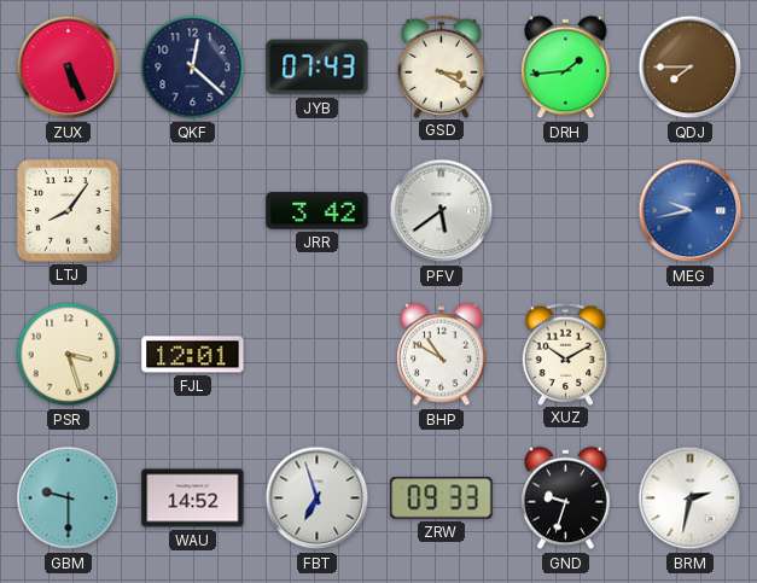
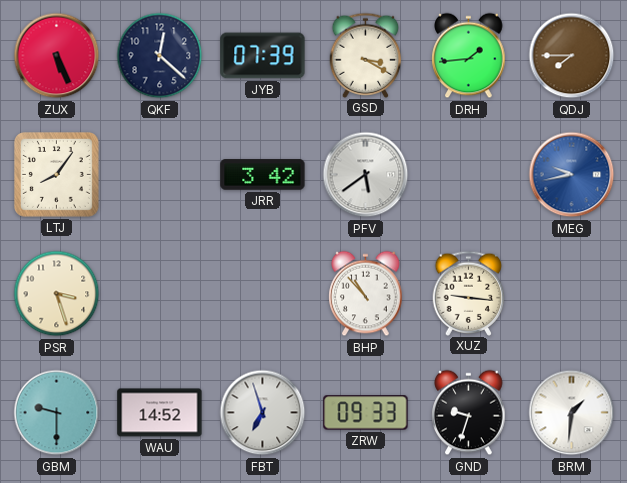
JYB: 07:43 -> 07:39 (263, 56)
FJL: 12:01 -> none (193, 355)
BHP: 10:50 -> 10:53 (366, 294)
XUZ: 10:10 -> 9:16 (469, 293)
BRM: 2:32 -> 1:31 (572, 413)
